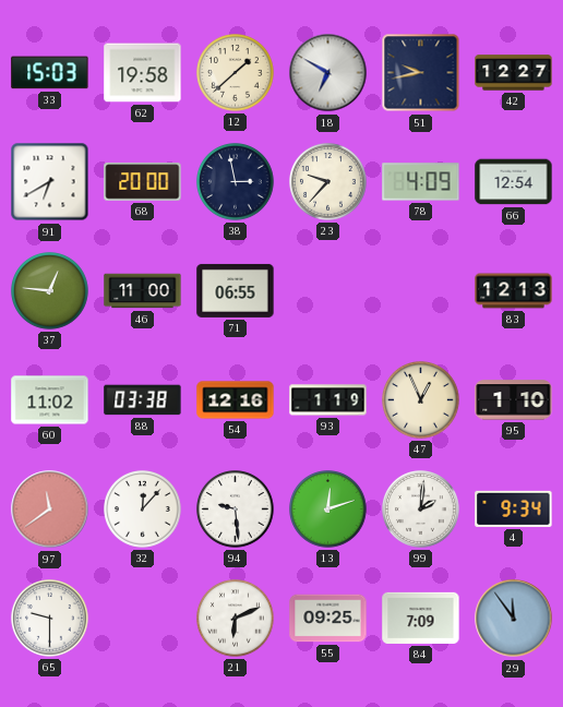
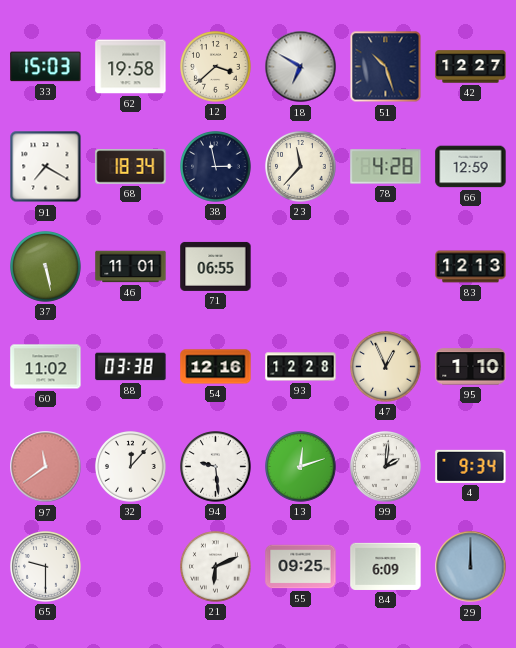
12: 1:38 -> 3:38 (216, 67)
51: 9:43 -> 10:27 (386, 67)
91: 6:40 -> 7:20 (46, 167)
68: 20:00 -> 18:34 (131, 167)
23: 9:37 -> 11:37 (301, 167)
78: 4:09 -> 4:28 (386, 167)
66: 12:54 -> 12:59 (471, 167)
37: 12:46 -> 5:28 (46, 267)
46: 11:00 -> 11:01 (131, 267)
93: 1:19 -> 12:28 (301, 367)
84: 7:09 -> 6:09 (386, 566)
29: 11:54 -> 12:00 (471, 567)
